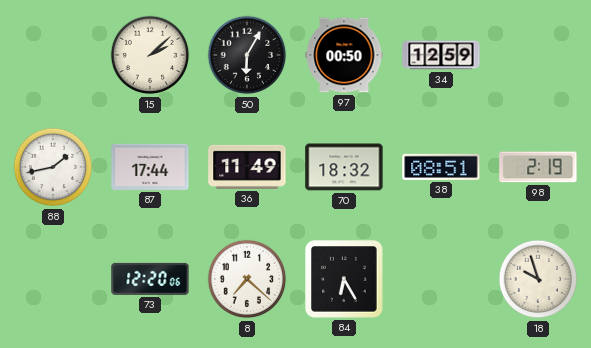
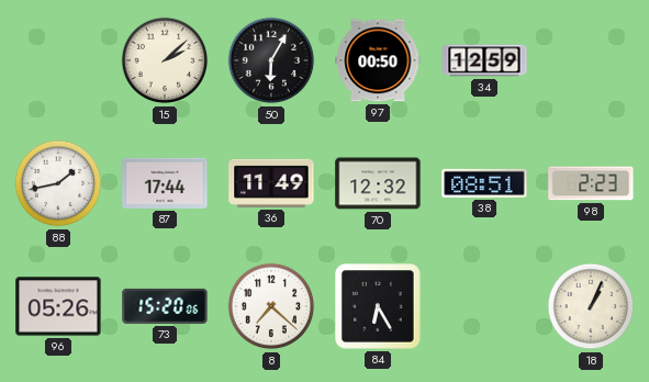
70: 18:32 -> 12:32 (378, 183)
98: 2:19 -> 2:23 (591, 183)
96: none -> 05:26 (58, 306)
73: 12:20 -> 15:20 (165, 306)
18: 9:57 -> 1:04 (591, 306)
